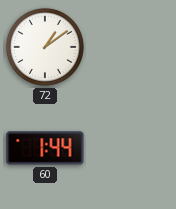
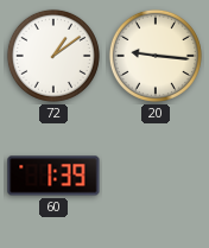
20: none -> 9:16 (156, 56)
60: 1:44 -> 1:39 (53, 176)
